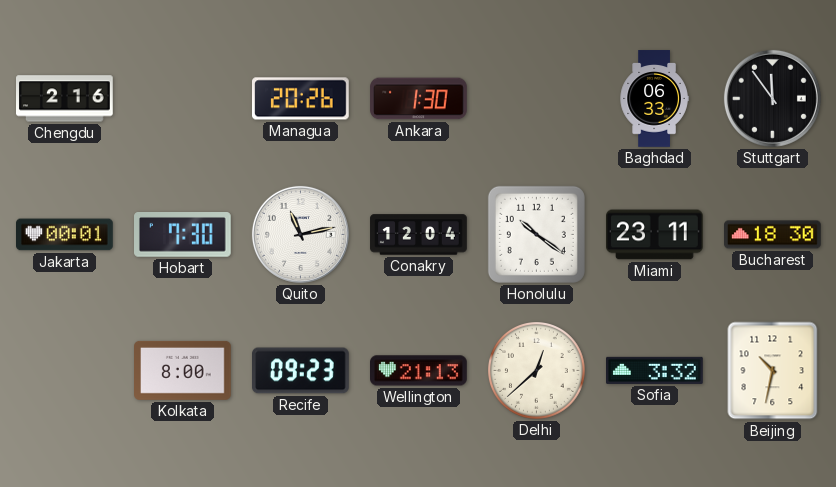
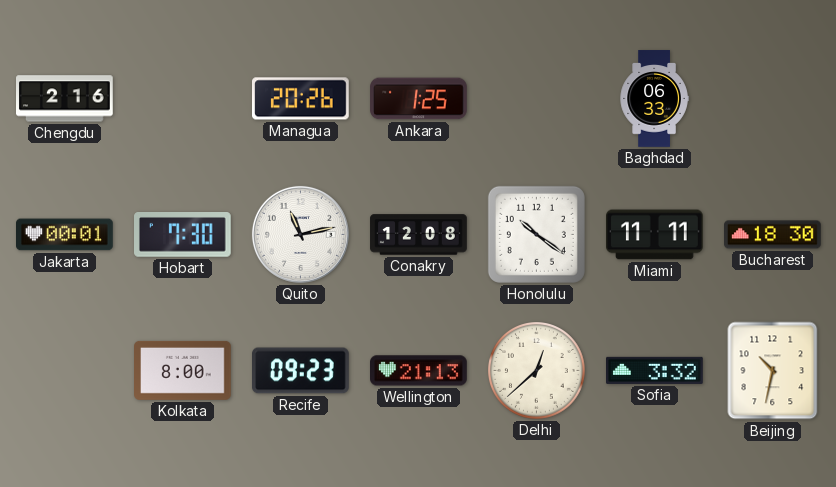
Ankara: 1:30 -> 1:25 (419, 99)
Stuttgart: 11:54 -> none (772, 98)
Conakry: 12:04 -> 12:08 (419, 235)
Miami: 23:11 -> 11:11 (655, 235)
